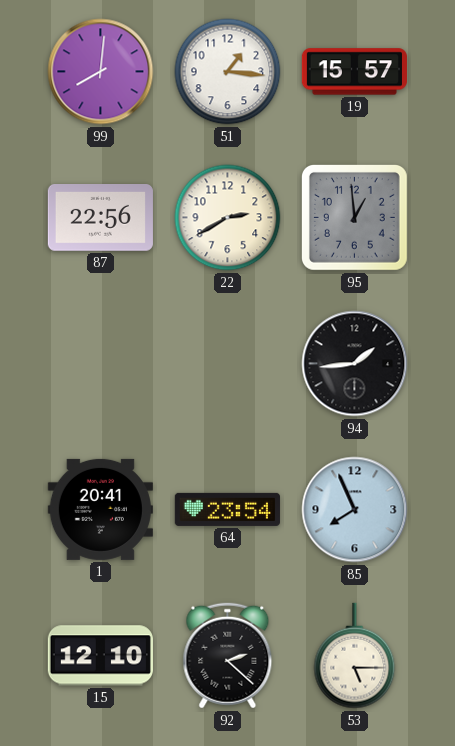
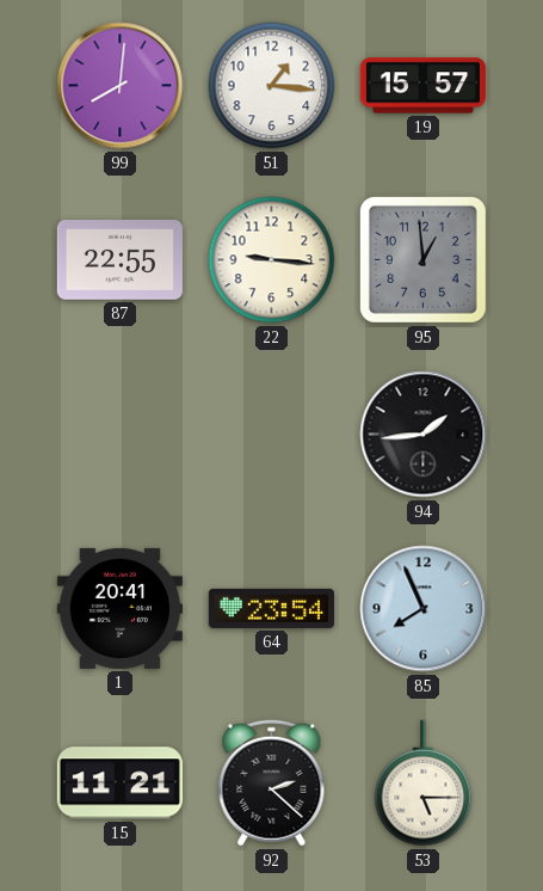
87: 22:56 -> 22:55 (119, 260)
22: 2:40 -> 9:16 (272, 260)
15: 12:10 -> 11:21 (119, 784)
